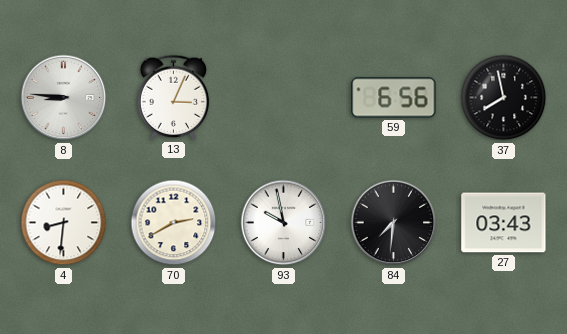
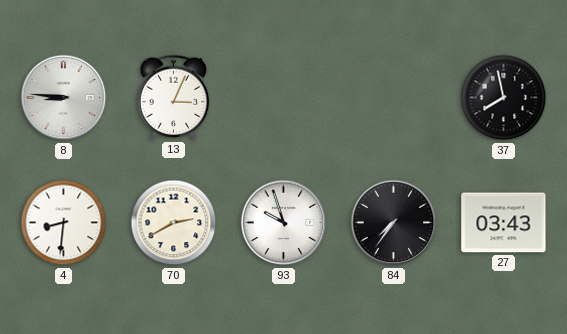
59: 6:56 -> none (394, 98)
93: 9:58 -> 9:57 (284, 223)
84: 7:31 -> 7:36 (394, 223)
